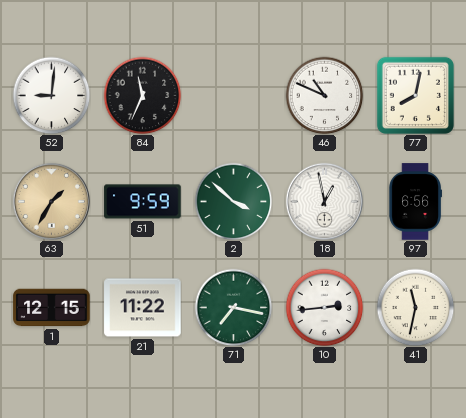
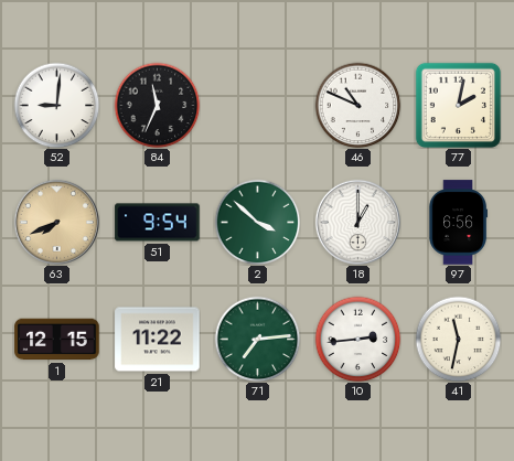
77: 8:02 -> 2:02 (458, 105)
63: 1:35 -> 7:41 (56, 222)
51: 9:59 -> 9:54 (158, 223)
18: 12:58 -> 1:00 (357, 222)
71: 7:17 -> 7:14 (257, 339)
